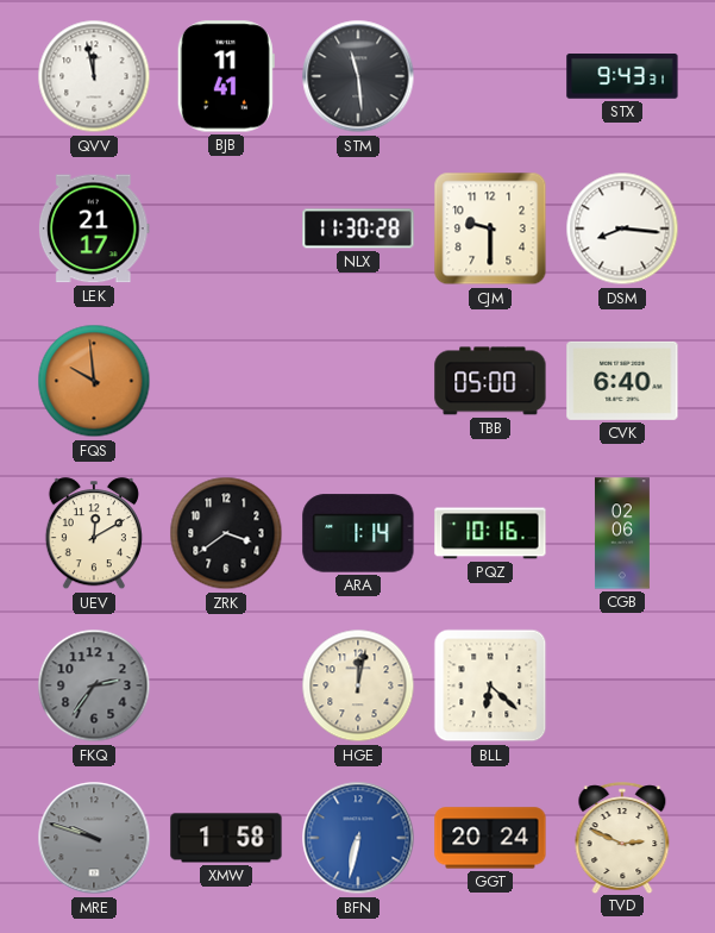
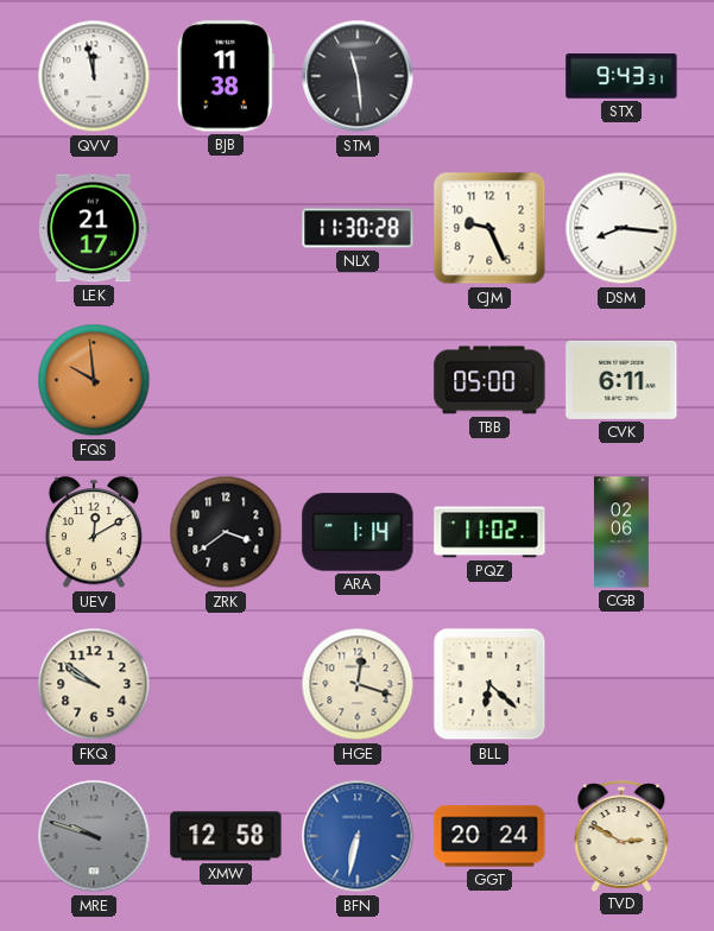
BJB: 11:41 -> 11:38 (226, 76)
CJM: 9:30 -> 9:26 (489, 228)
CVK: 6:40 -> 6:11 (621, 380)
PQZ: 10:16 -> 11:02 (489, 532)
FKQ: 2:36 -> 9:51 (94, 684)
FKQ dial: grey -> cream (94, 684)
HGE: 12:02 -> 12:18 (358, 684)
XMW: 1:58 -> 12:58 (226, 836)
TVD: 2:49 -> 2:50 (621, 836)
